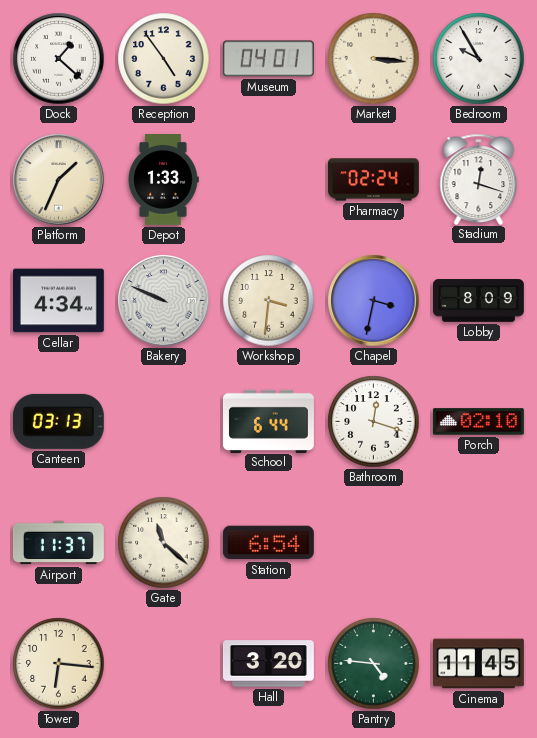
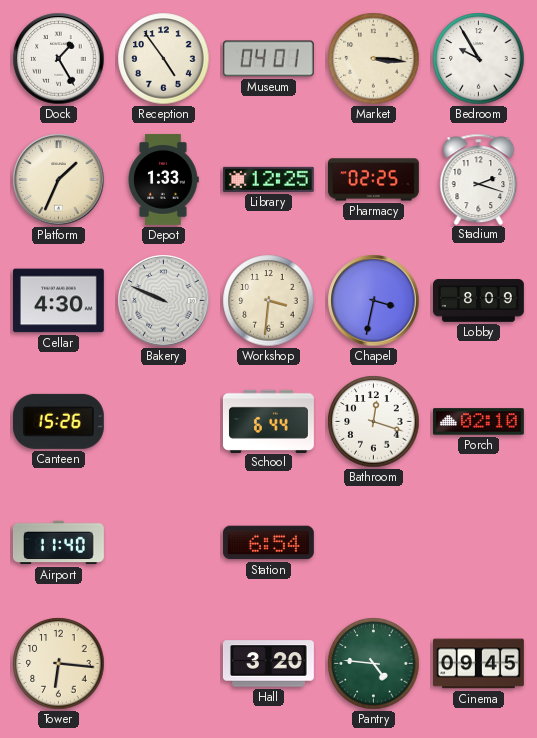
Dock: 1:22 -> 1:25 (59, 59)
Library: none -> 12:25 (268, 179)
Pharmacy: 02:24 -> 02:25 (373, 180)
Stadium: 12:18 -> 2:18 (479, 179)
Cellar: 4:34 -> 4:30 (58, 301)
Canteen: 03:13 -> 15:26 (58, 421)
Airport: 11:37 -> 11:40 (58, 543)
Gate: 11:22 -> none (164, 543)
Cinema: 11:45 -> 09:45 (478, 664)
